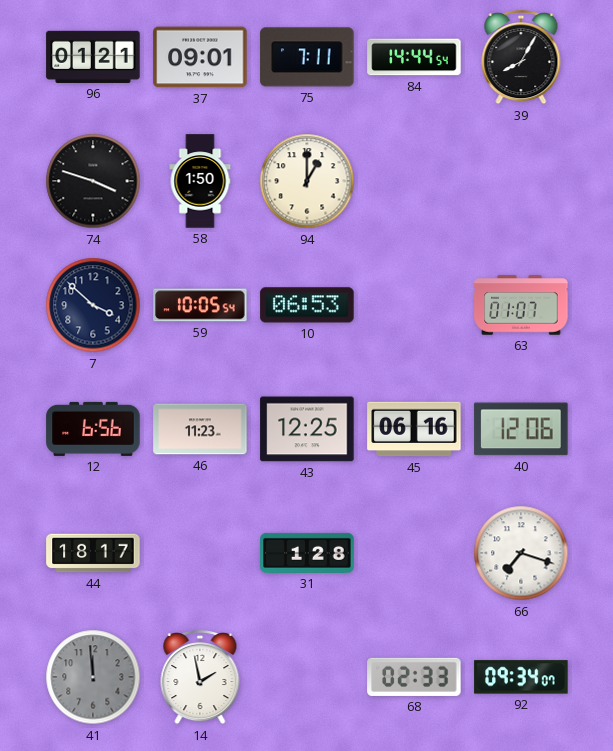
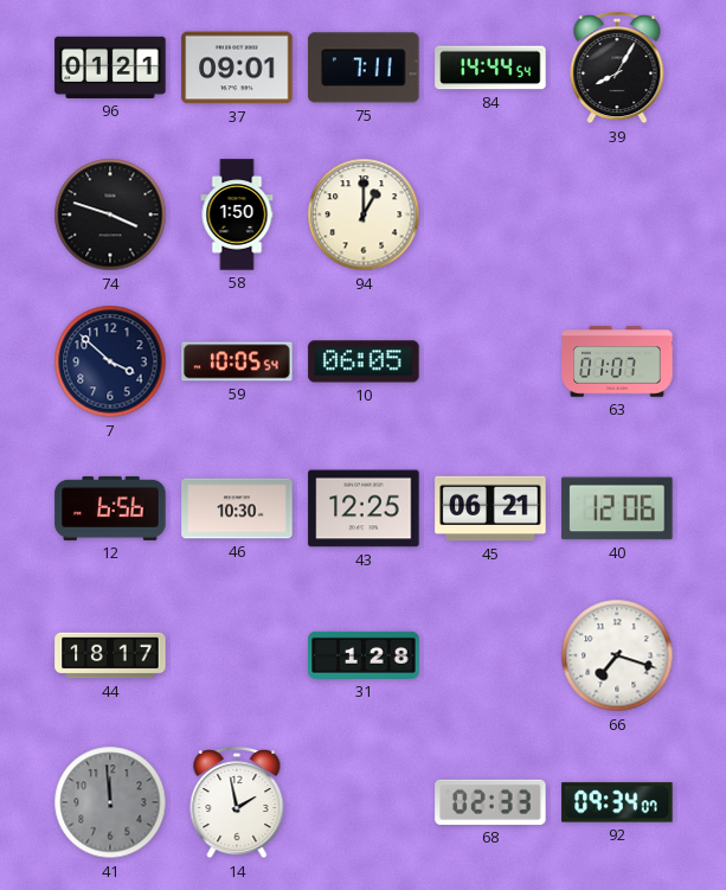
10: 06:53 -> 06:05 (364, 361)
46: 11:23 -> 10:30 (237, 508)
45: 06:16 -> 06:21 (490, 508)
